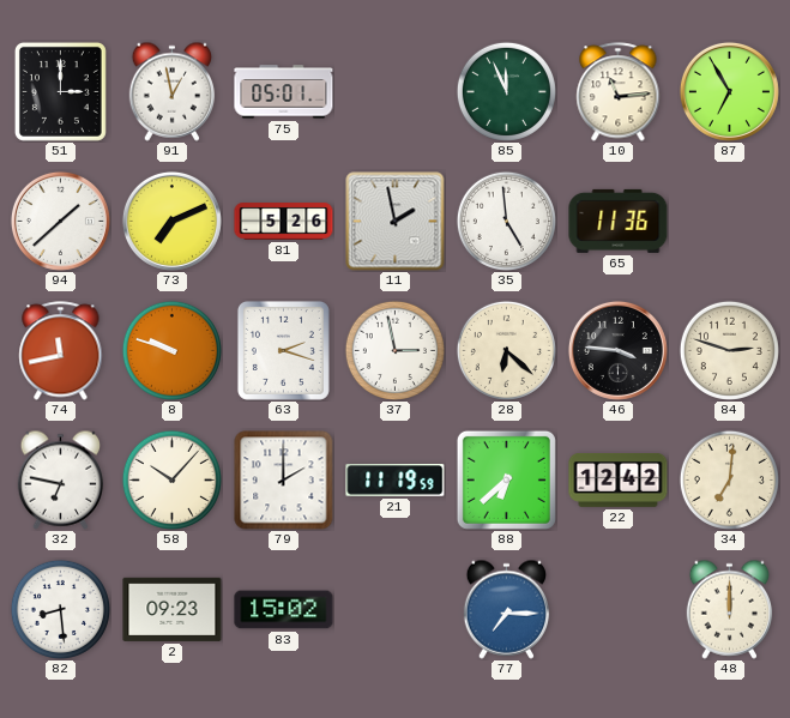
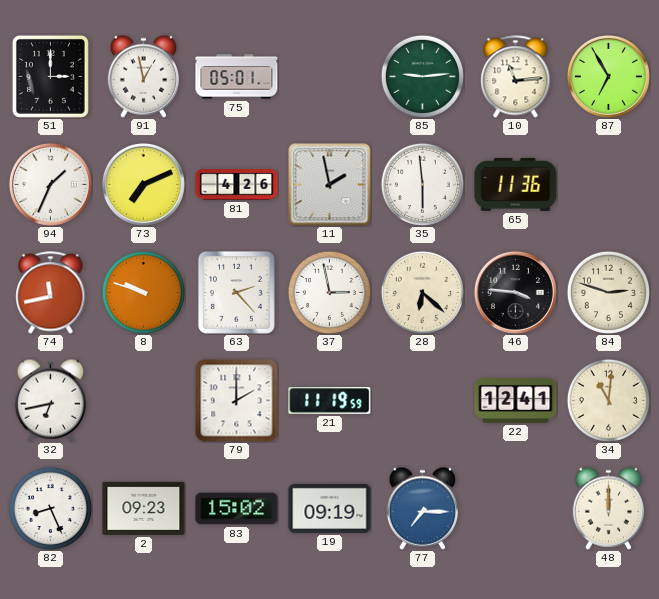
85: 11:56 -> 9:14 (422, 76)
94: 1:38 -> 1:34 (50, 184)
81: 5:26 -> 4:26 (237, 185)
35: 4:59 -> 5:59 (422, 184)
63: 2:18 -> 2:23 (236, 292)
32: 6:47 -> 6:43 (51, 400)
58: 10:07 -> none (171, 479)
88: 6:38 -> none (506, 479)
22: 12:42 -> 12:41 (516, 401)
34: 7:01 -> 11:01 (608, 400)
82: 8:29 -> 8:26 (50, 508)
19: none -> 09:19 (330, 508)
